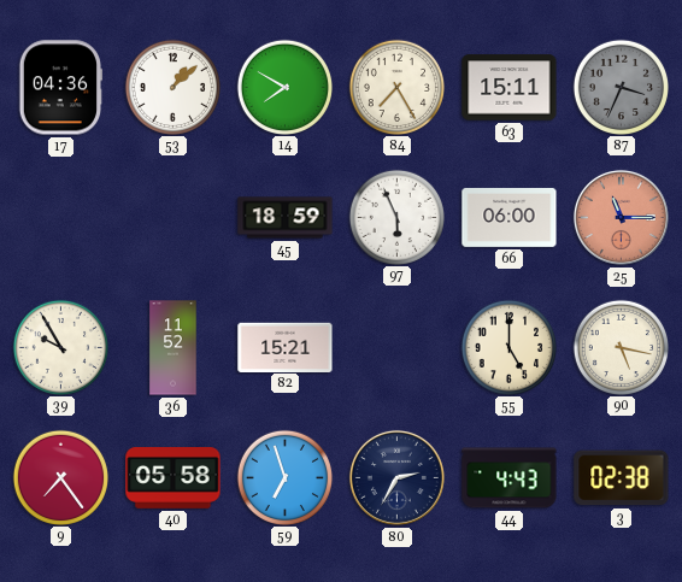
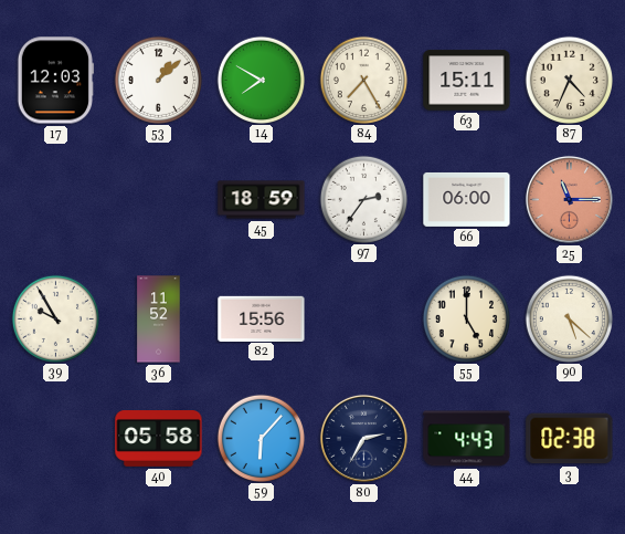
17: 04:36 -> 12:03 (55, 81)
87: 3:34 -> 4:34 (569, 80)
87 dial: grey -> cream (569, 80)
97: 5:56 -> 2:36 (363, 199)
82: 15:21 -> 15:56 (262, 318)
90: 5:17 -> 5:22 (569, 318)
9: 7:24 -> none (60, 477)
59: 6:57 -> 6:07 (261, 438)
